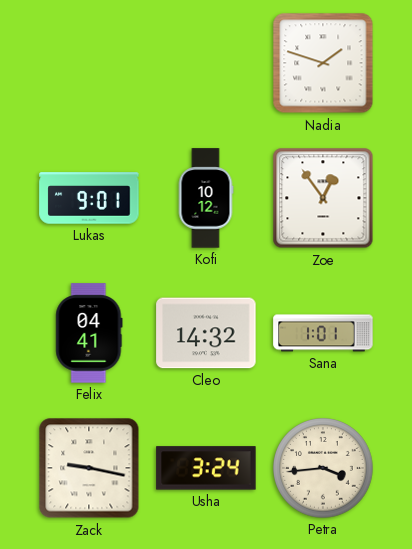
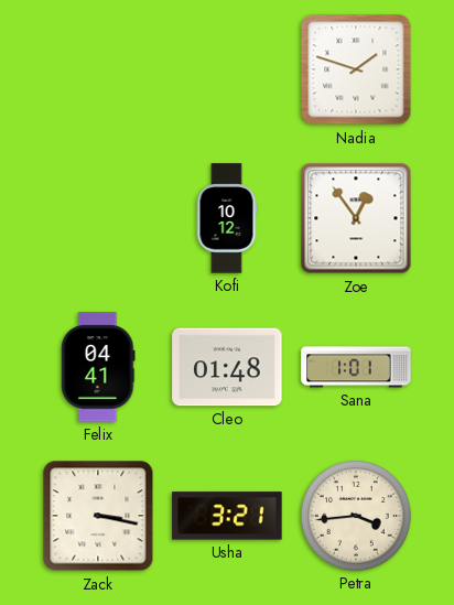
Lukas: 9:01 -> none (89, 198)
Cleo: 14:32 -> 01:48 (227, 367)
Zack: 9:17 -> 3:17 (98, 516)
Usha: 3:24 -> 3:21 (227, 516)
